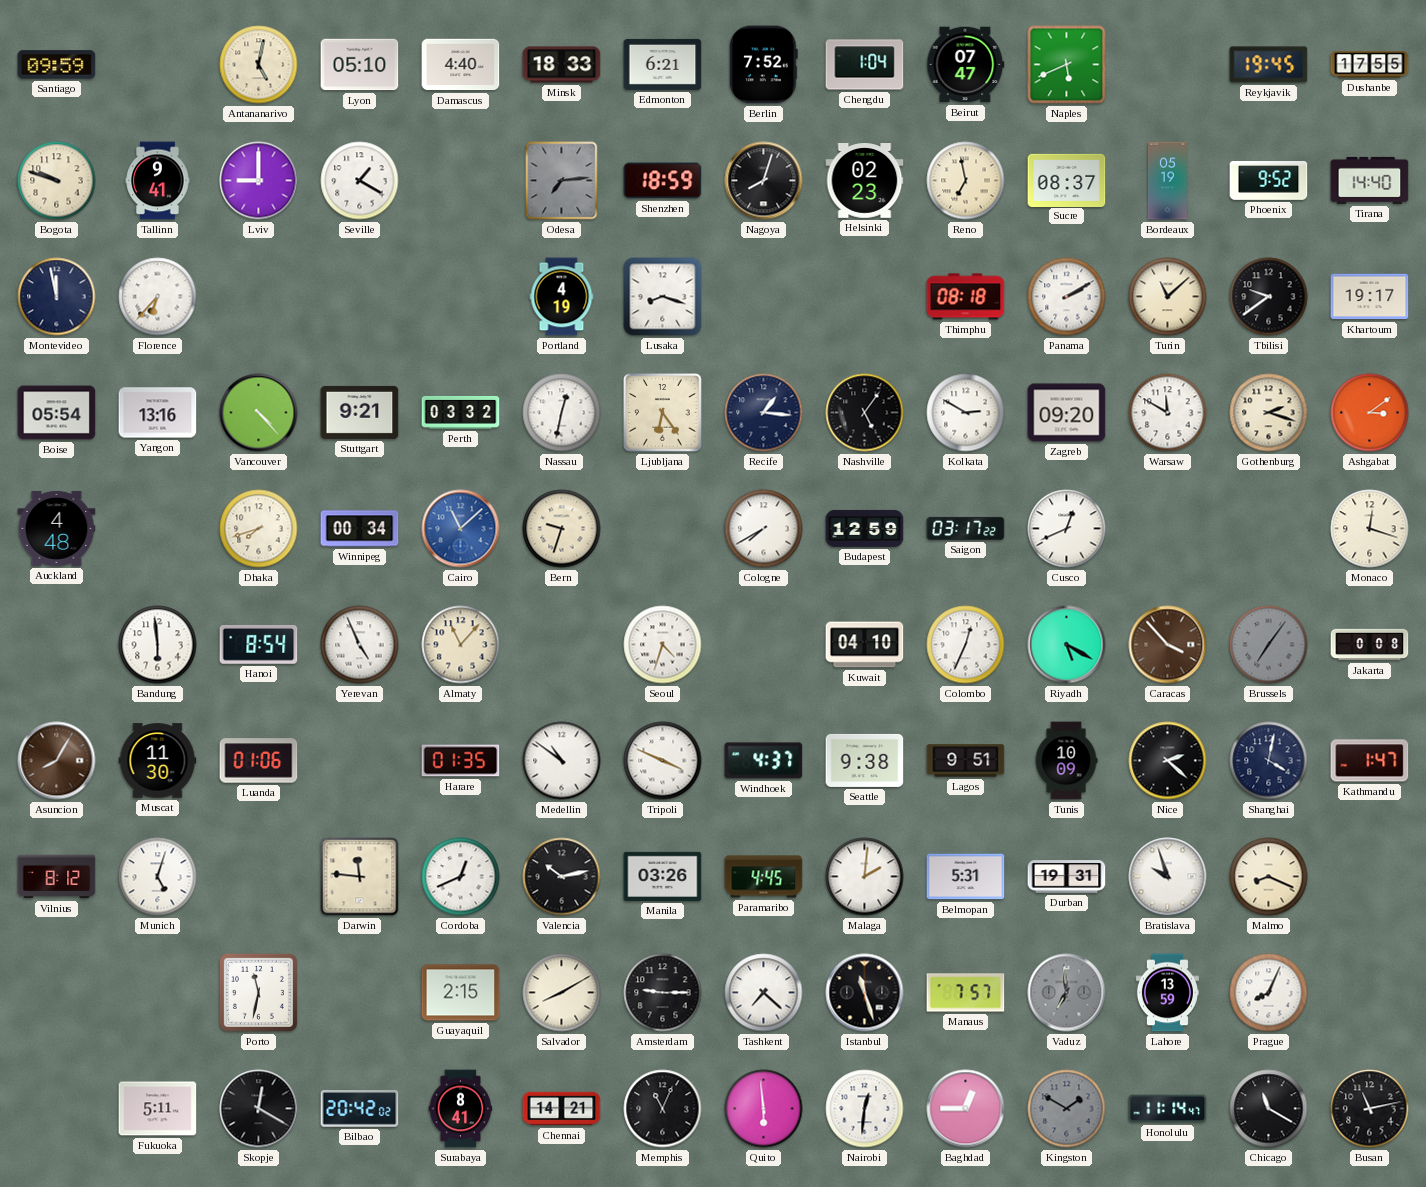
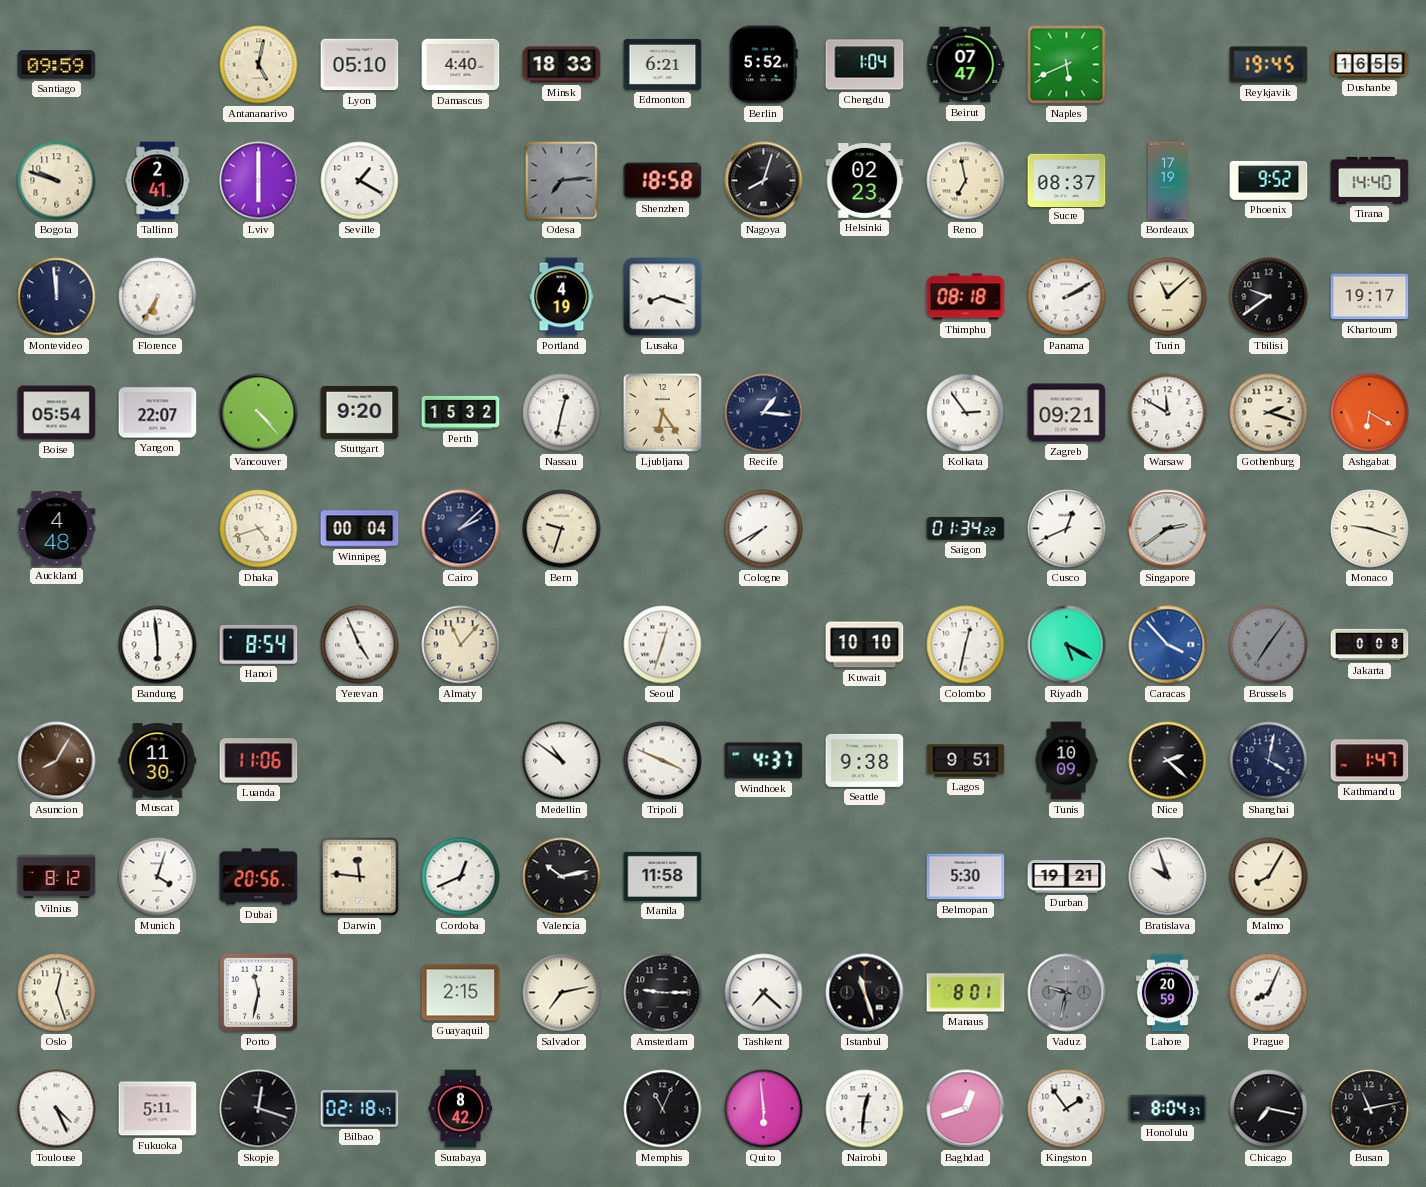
Berlin: 7:52 -> 5:52 (763, 65)
Dushanbe: 17:55 -> 16:55 (1370, 65)
Tallinn: 9:41 -> 2:41 (158, 181)
Lviv: 9:00 -> 6:00 (259, 181)
Shenzhen: 18:59 -> 18:58 (663, 181)
Bordeaux: 05:19 -> 17:19 (1167, 181)
Montevideo: 11:58 -> 11:59 (57, 297)
Florence: 6:37 -> 6:35 (158, 297)
Yangon: 13:16 -> 22:07 (158, 413)
Stuttgart: 9:21 -> 9:20 (360, 412)
Perth: 03:32 -> 15:32 (461, 412)
Nashville: 5:06 -> none (865, 413)
Kolkata: 2:50 -> 2:54 (966, 413)
Zagreb: 09:20 -> 09:21 (1067, 413)
Ashgabat: 3:09 -> 6:20 (1370, 413)
Dhaka: 7:42 -> 4:42 (259, 529)
Winnipeg: 00:34 -> 00:04 (360, 529)
Cairo: 11:08 -> 2:08 (461, 529)
Cairo dial: blue -> navy (461, 529)
Budapest: 12:59 -> none (865, 528)
Saigon: 03:17 -> 01:34 (966, 528)
Singapore: none -> 2:39 (1168, 529)
Monaco: 12:18 -> 9:18 (1370, 529)
Seoul: 4:33 -> 12:33 (663, 645)
Kuwait: 04:10 -> 10:10 (865, 645)
Colombo: 12:34 -> 12:32 (966, 645)
Caracas dial: brown -> blue (1168, 645)
Luanda: 01:06 -> 11:06 (259, 761)
Harare: 01:35 -> none (461, 761)
Munich: 5:03 -> 4:03 (158, 877)
Dubai: none -> 20:56 (259, 877)
Manila: 03:26 -> 11:58 (663, 876)
Paramaribo: 4:45 -> none (764, 877)
Malaga: 2:01 -> none (865, 877)
Belmopan: 5:31 -> 5:30 (966, 877)
Durban: 19:31 -> 19:21 (1067, 877)
Malmo: 8:19 -> 8:05 (1269, 877)
Oslo: none -> 12:27 (57, 993)
Salvador: 8:10 -> 7:13 (562, 993)
Manaus: 7:57 -> 8:01 (966, 993)
Vaduz: 6:59 -> 9:32 (1067, 993)
Lahore: 13:59 -> 20:59 (1167, 993)
Toulouse: none -> 4:26 (57, 1109)
Skopje: 12:20 -> 12:18 (259, 1109)
Bilbao: 20:42 -> 02:18 (360, 1109)
Surabaya: 8:41 -> 8:42 (461, 1109)
Chennai: 14:21 -> none (562, 1109)
Baghdad: 12:45 -> 12:42 (966, 1109)
Kingston: 1:50 -> 1:54 (1067, 1109)
Kingston dial: grey -> white (1067, 1109)
Honolulu: 11:14 -> 8:04 (1168, 1109)
Chicago: 11:20 -> 7:17 (1269, 1109)
